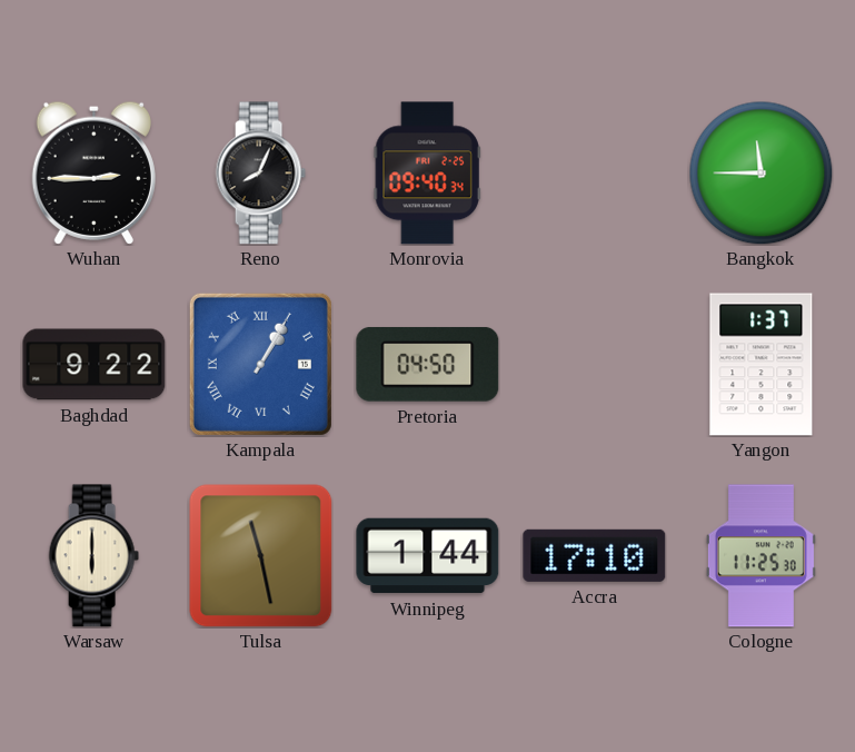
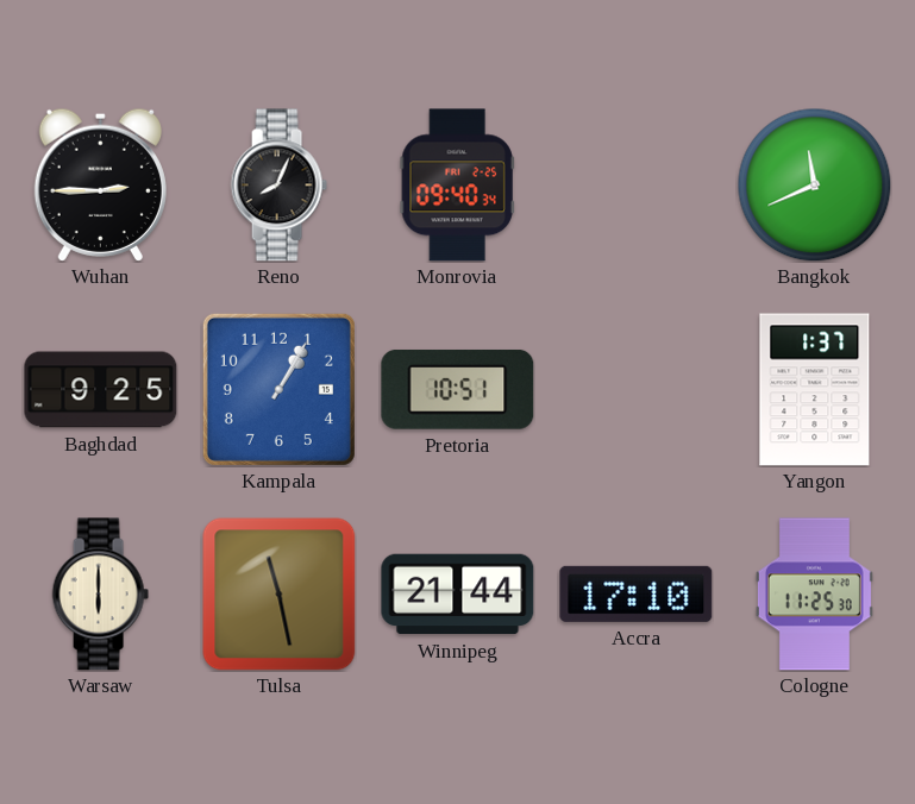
Bangkok: 11:45 -> 11:41 (814, 184)
Baghdad: 9:22 -> 9:25 (101, 390)
Kampala numerals: Roman -> Arabic (278, 389)
Pretoria: 04:50 -> 10:51 (458, 389)
Winnipeg: 1:44 -> 21:44 (458, 595)
